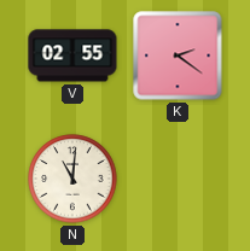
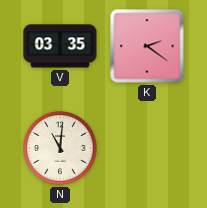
V: 02:55 -> 03:35 (60, 46)
